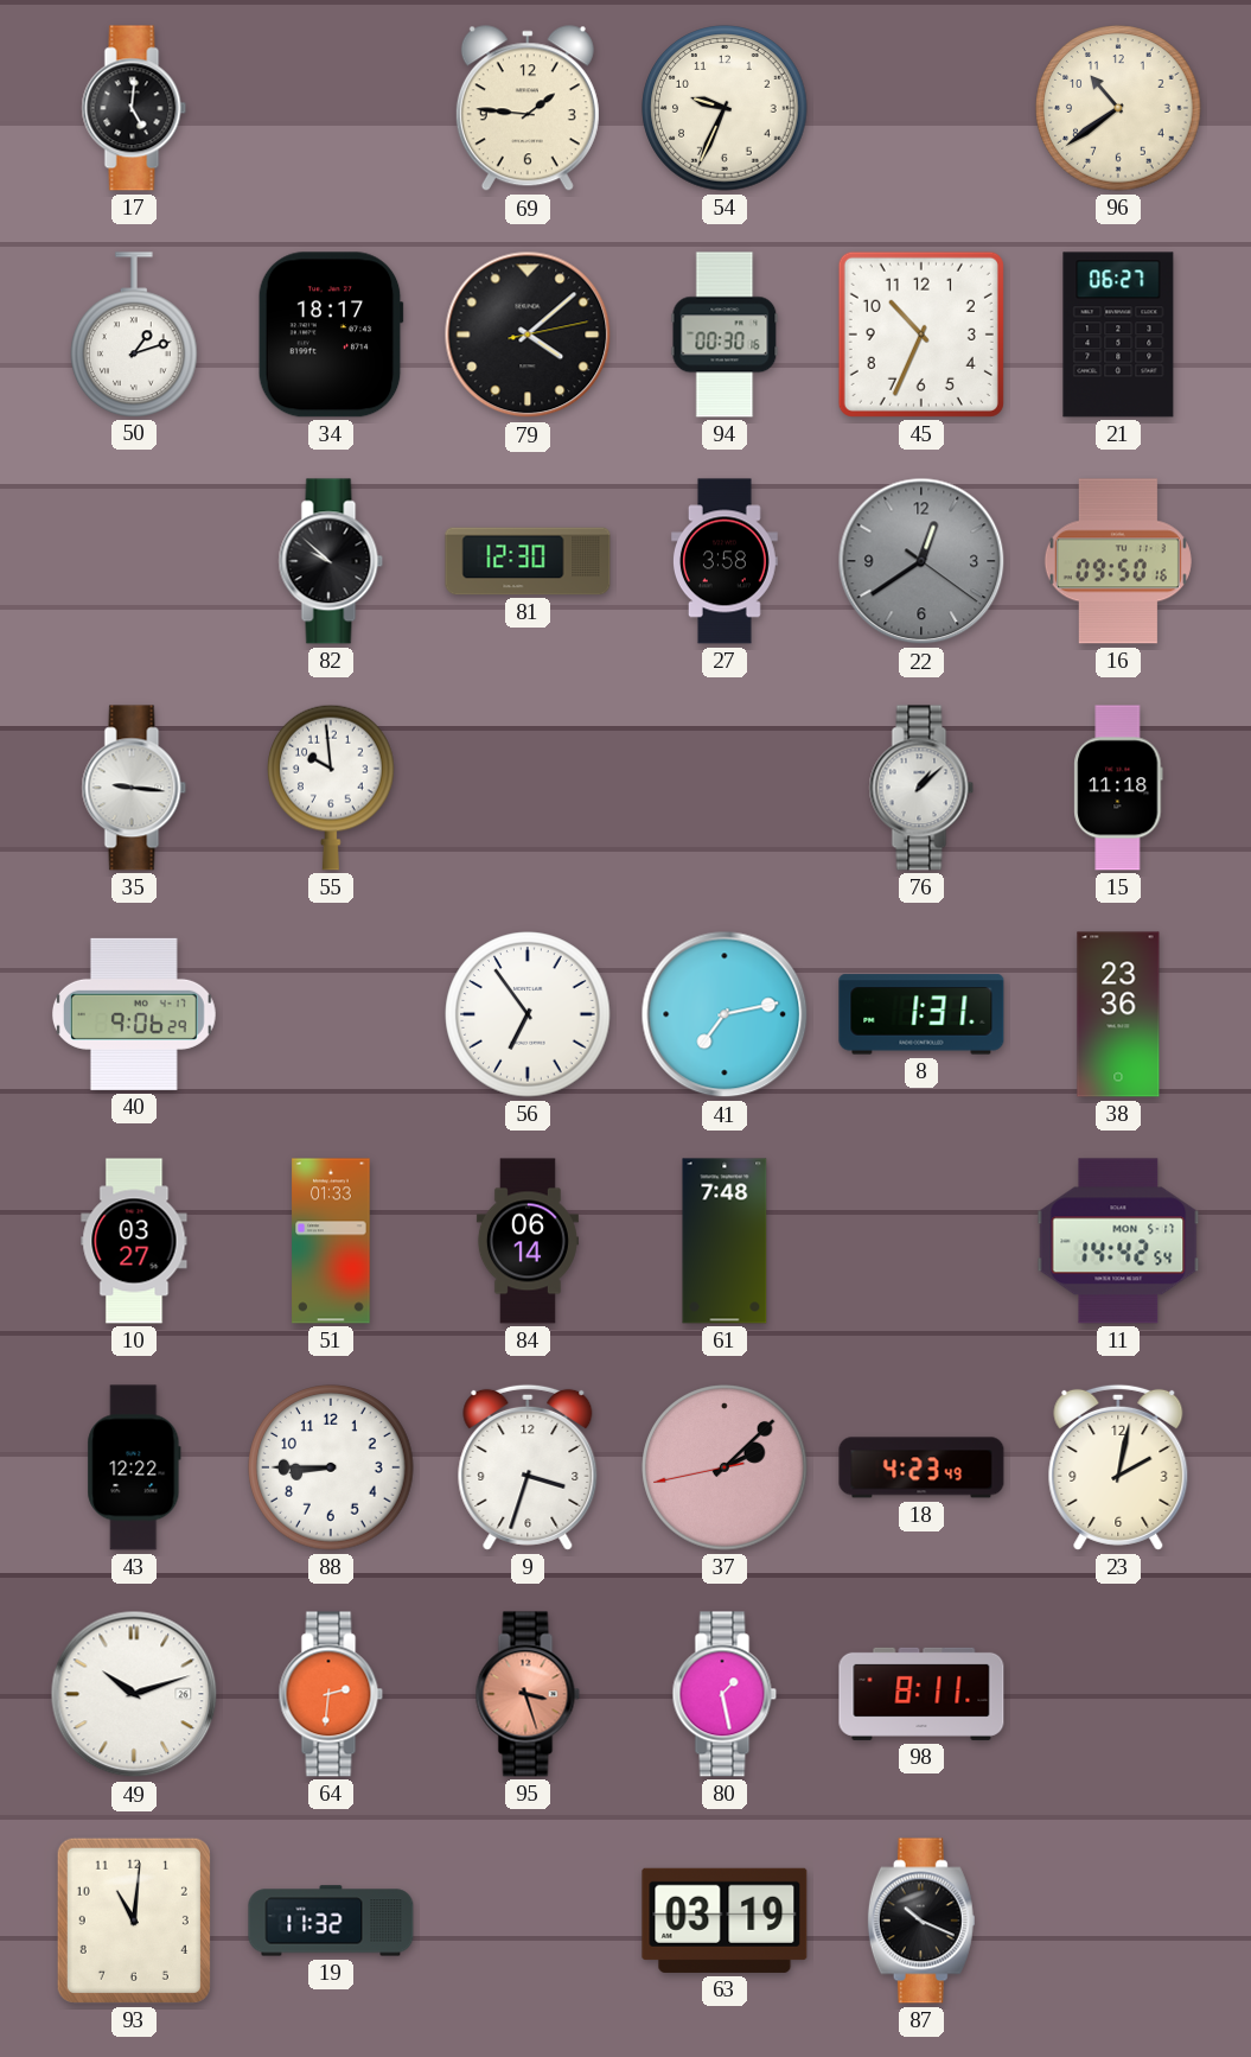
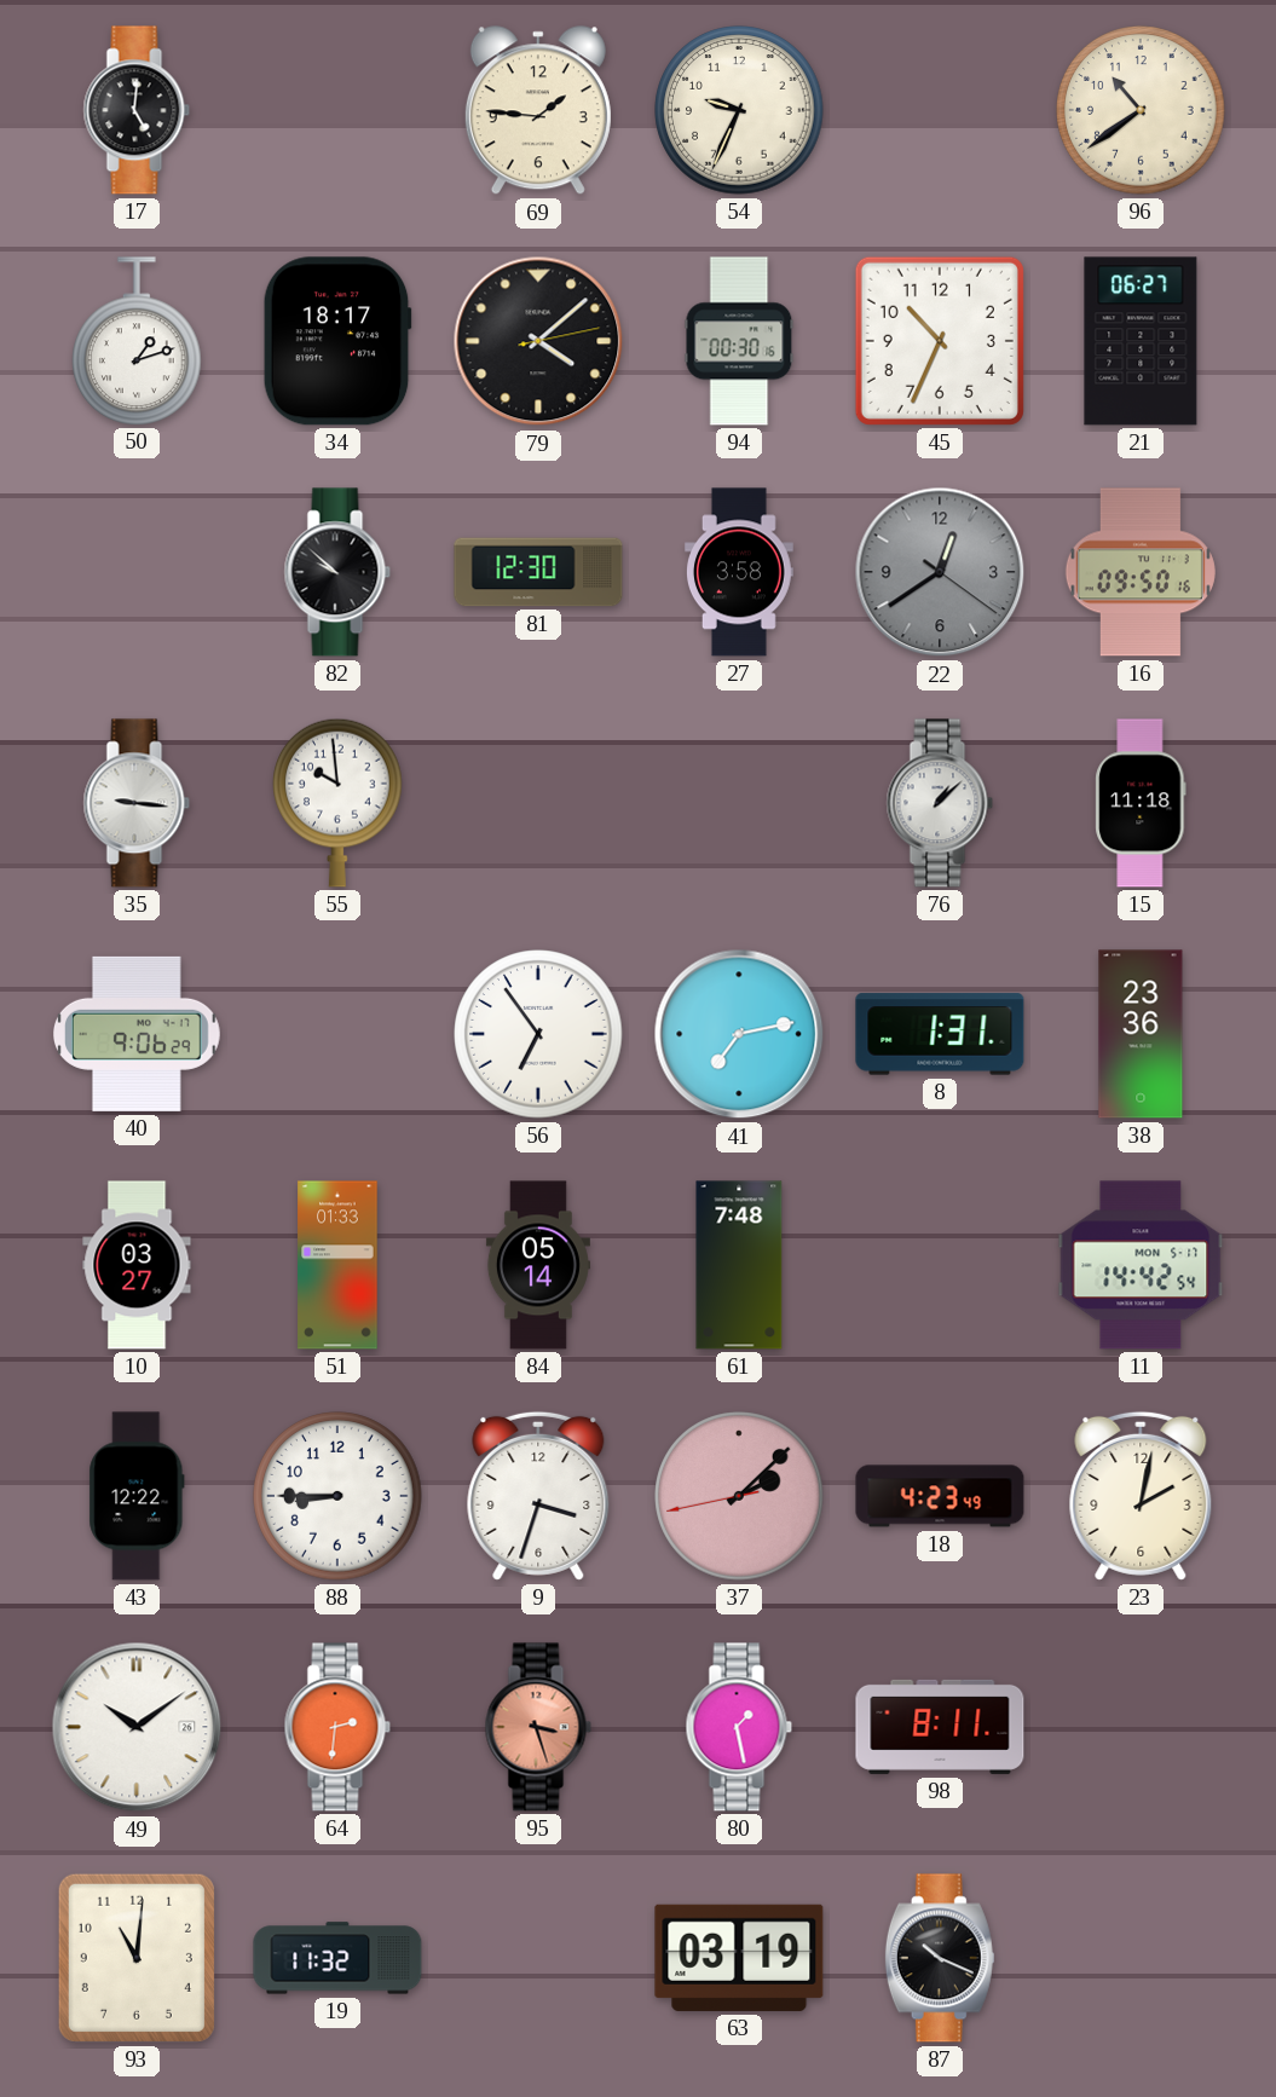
84: 06:14 -> 05:14 (538, 1265)
49: 10:12 -> 10:09 (137, 1727)
